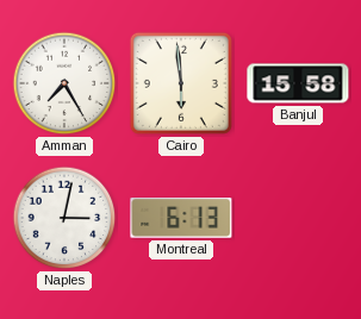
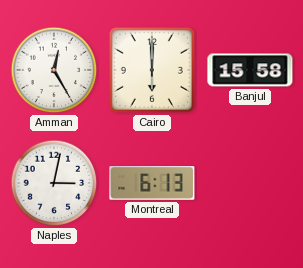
Amman: 7:25 -> 12:25 (54, 70)
Cairo: 5:59 -> 6:00 (152, 70)
